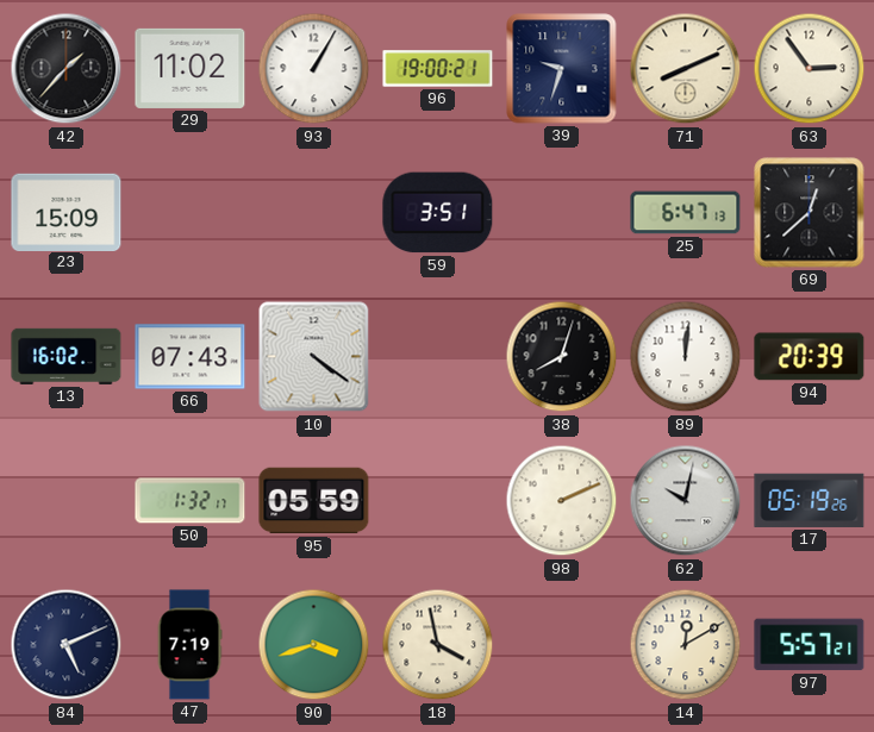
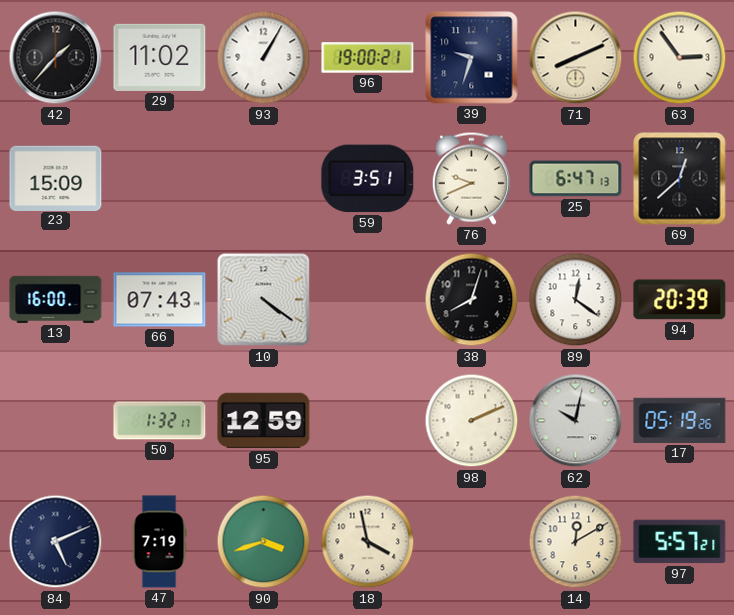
76: none -> 9:41 (471, 178)
13: 16:02 -> 16:00 (56, 299)
89: 12:01 -> 12:21 (576, 300)
95: 05:59 -> 12:59 (264, 421)
